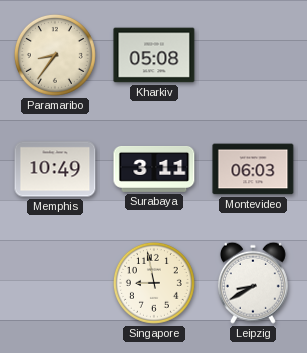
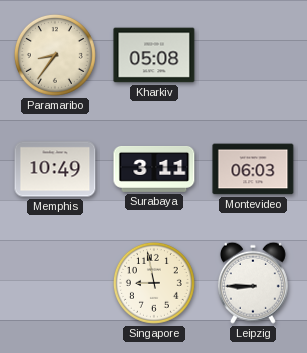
Leipzig: 8:40 -> 8:45 (253, 283)
